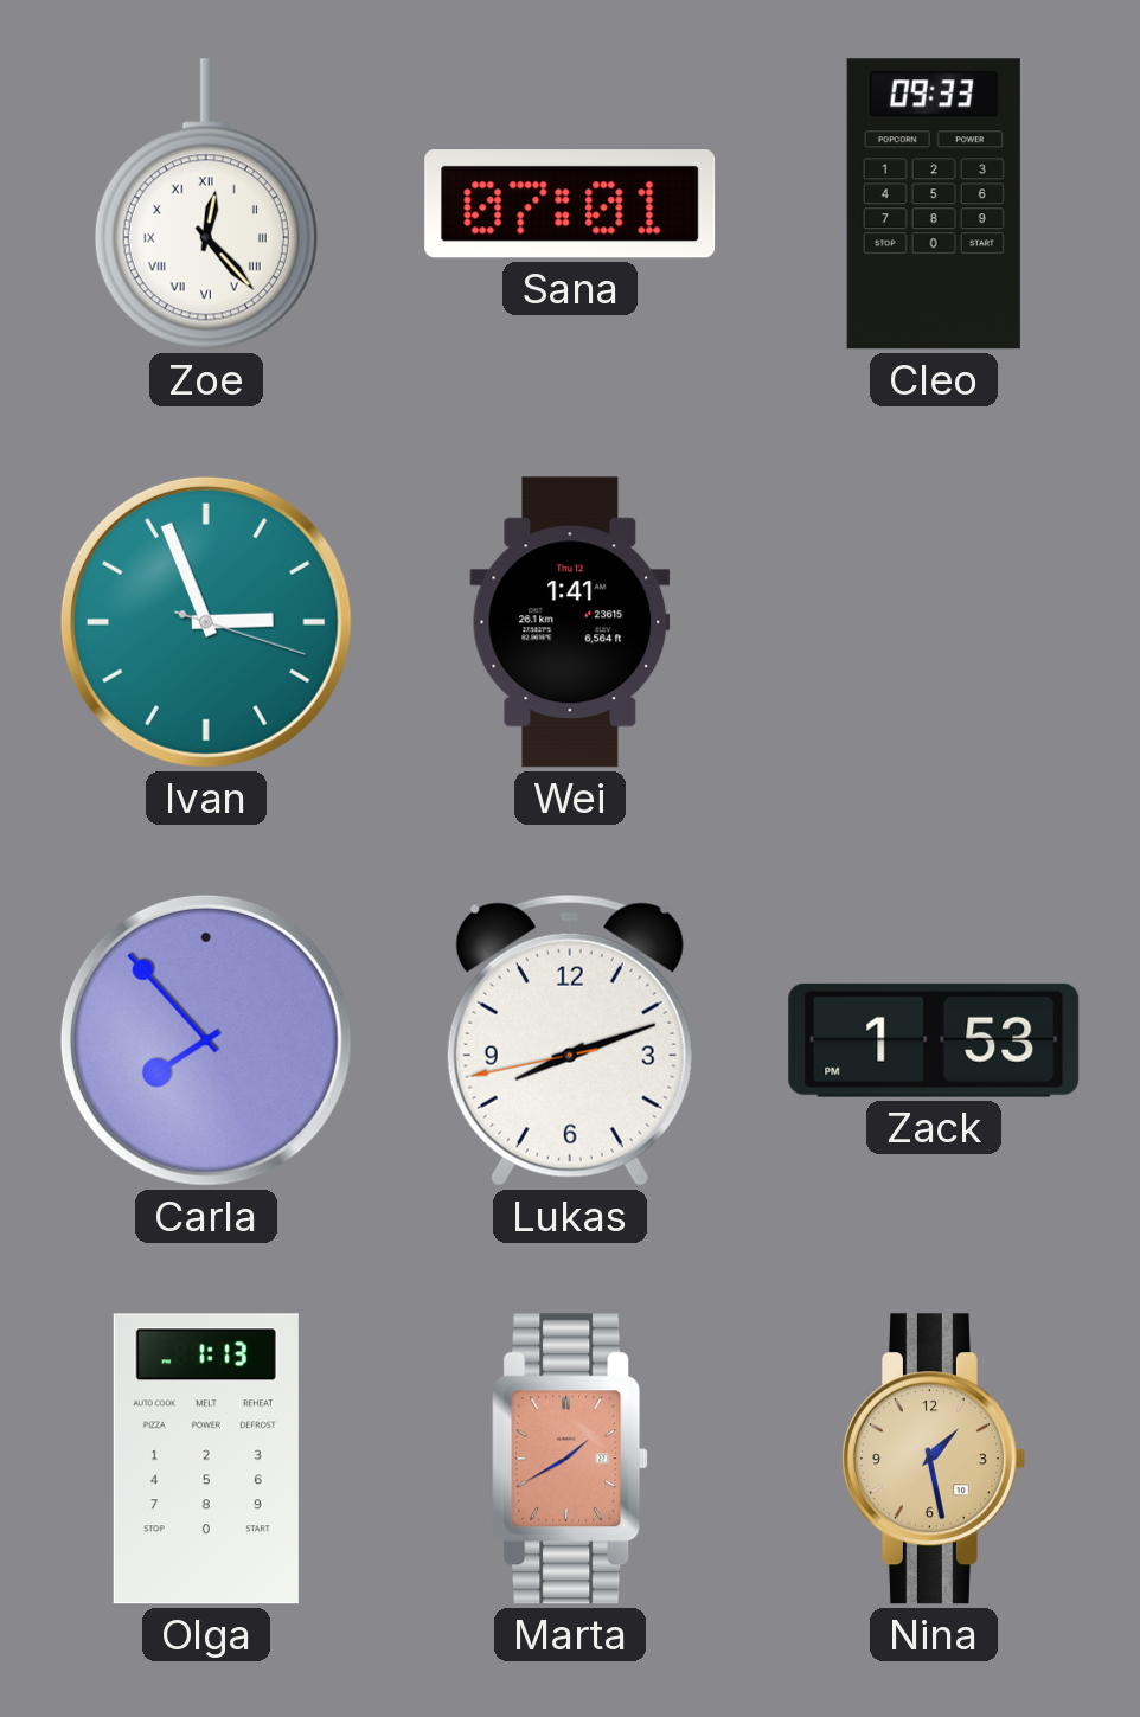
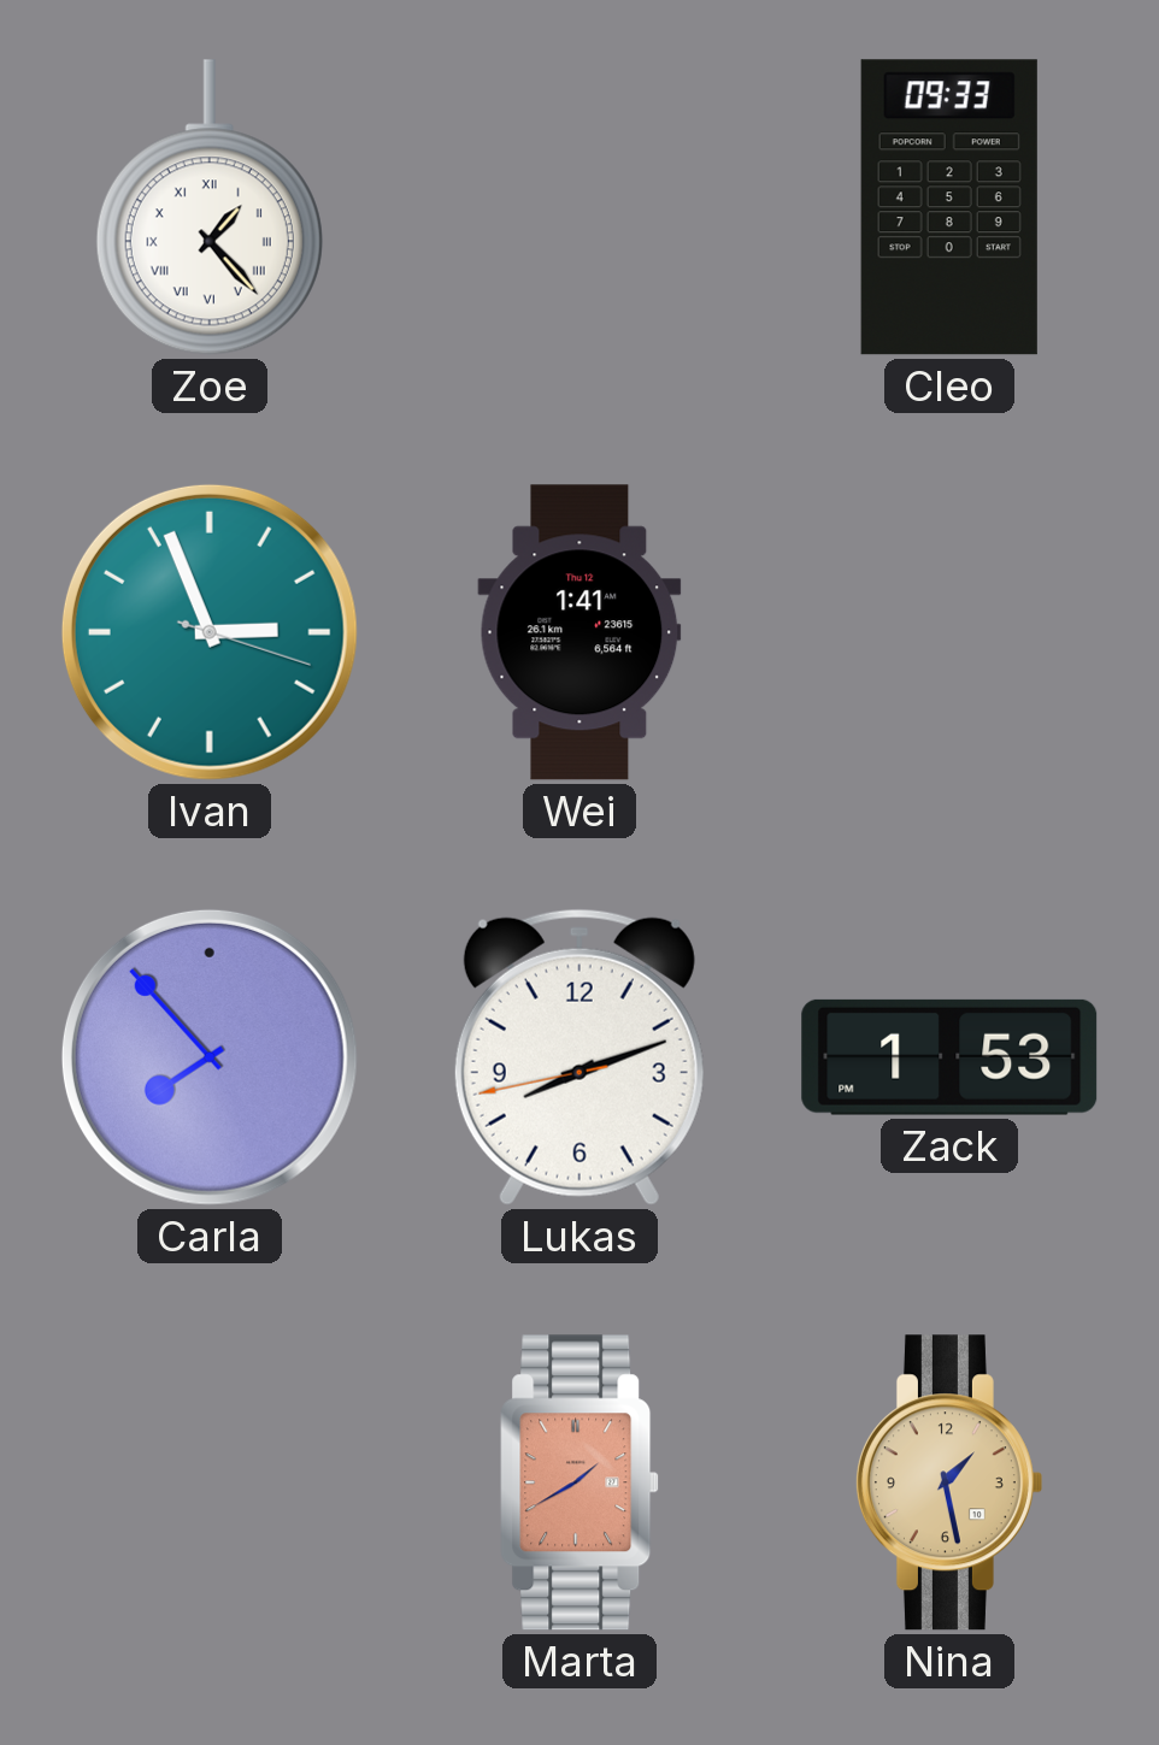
Zoe: 12:23 -> 1:23 (210, 207)
Sana: 07:01 -> none (570, 204)
Olga: 1:13 -> none (206, 1459)
